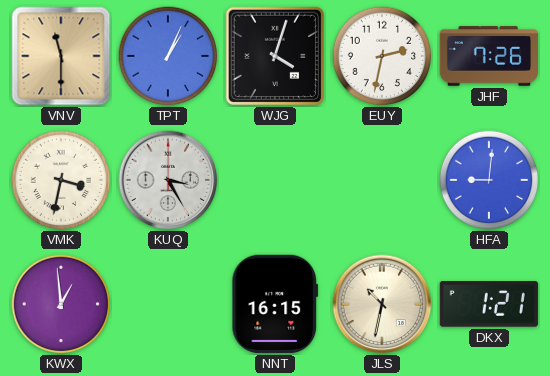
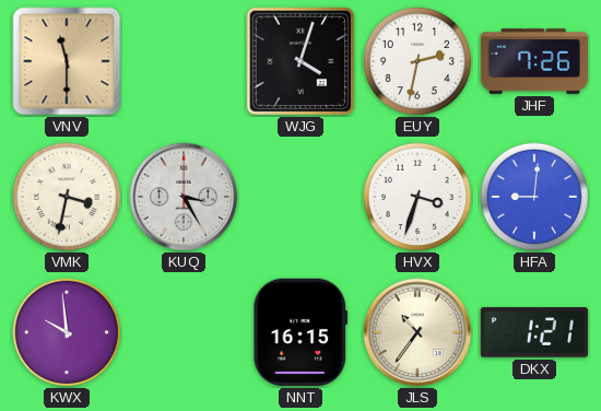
TPT: 1:04 -> none (168, 56)
HVX: none -> 3:33 (417, 197)
KWX: 12:59 -> 9:59 (67, 332)
JLS: 10:32 -> 10:36 (417, 332)
